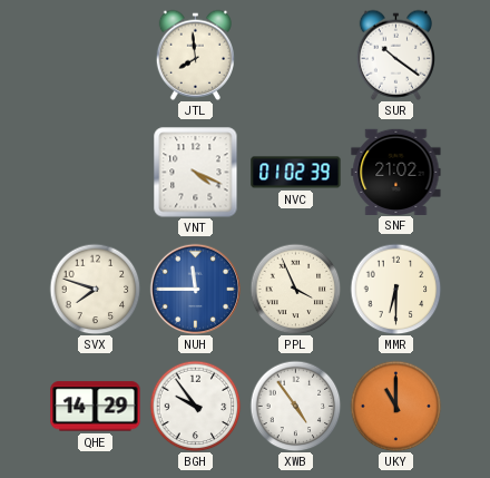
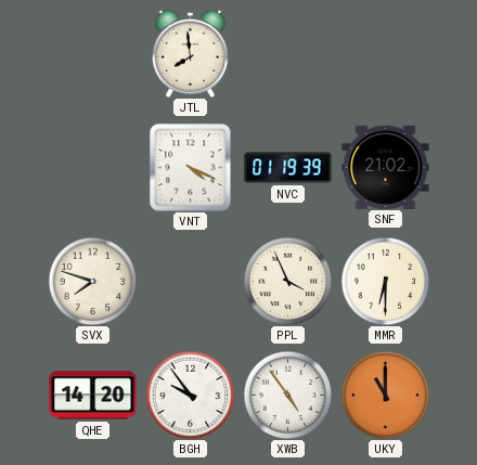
SUR: 10:21 -> none (395, 55)
NVC: 01:02 -> 01:19 (288, 168)
NUH: 11:45 -> none (195, 289)
QHE: 14:29 -> 14:20 (93, 396)
